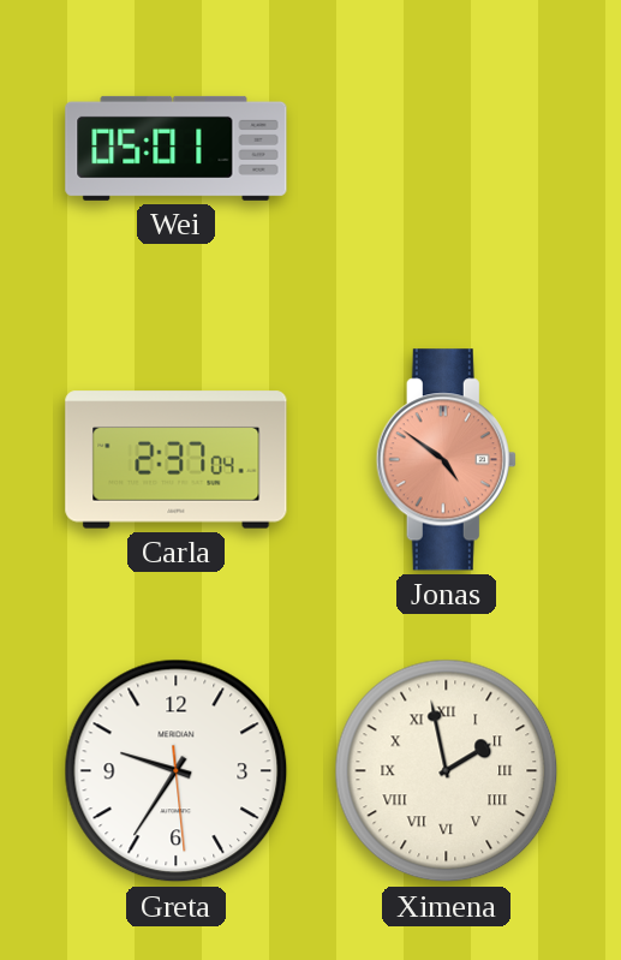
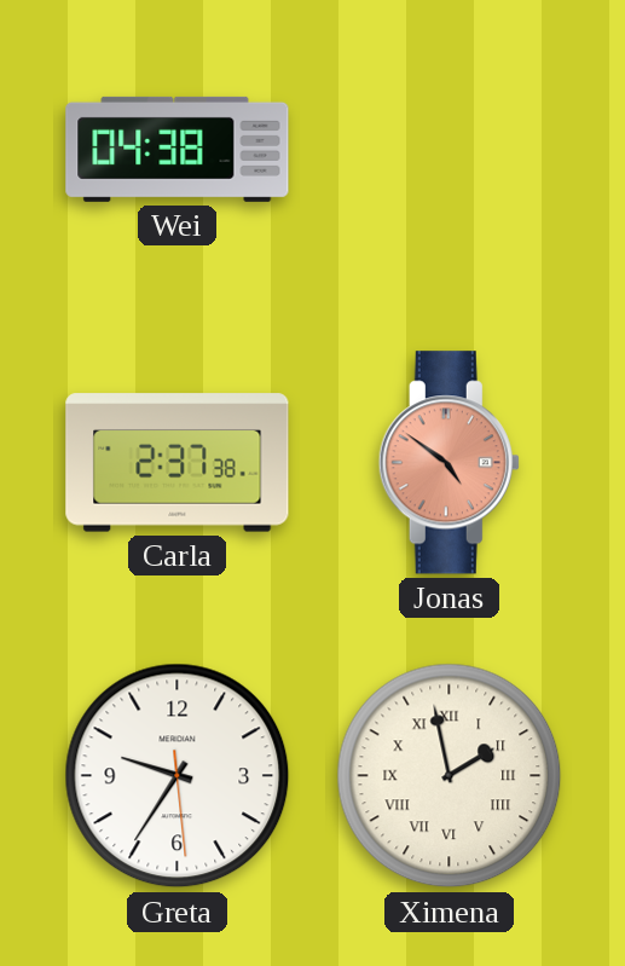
Wei: 05:01 -> 04:38 (178, 149)
Carla: 2:37:04 -> 2:37:38 (178, 463)
